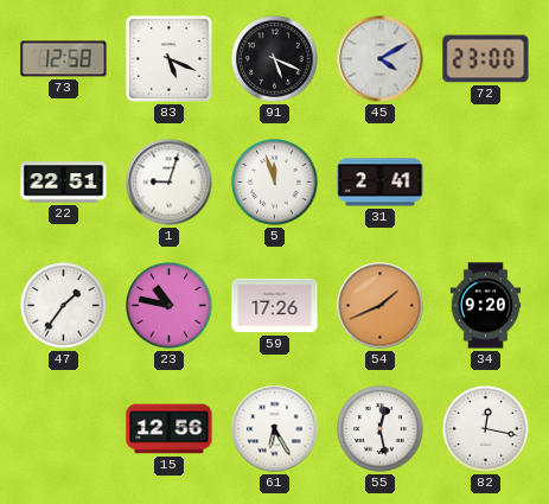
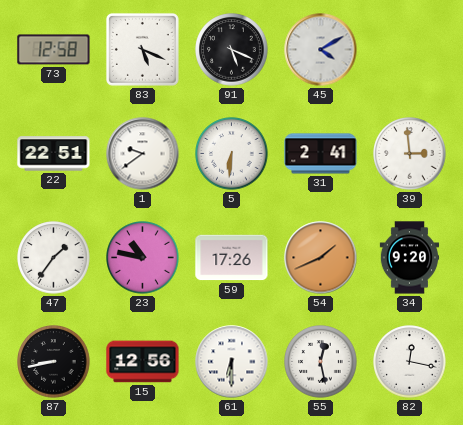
72: 23:00 -> none (486, 59)
1: 9:03 -> 9:39 (143, 154)
5: 11:57 -> 6:31 (232, 154)
39: none -> 2:59 (410, 154)
87: none -> 8:43 (54, 362)
61: 6:25 -> 6:30 (232, 362)
